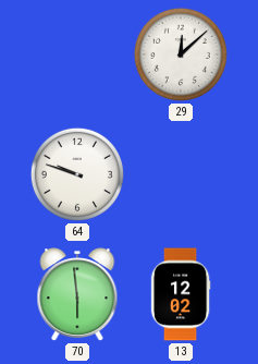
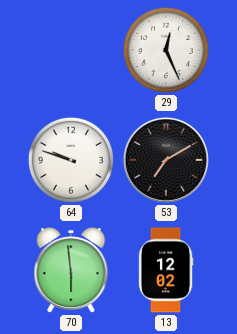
29: 12:08 -> 12:26 (166, 50)
53: none -> 7:10 (166, 160)
